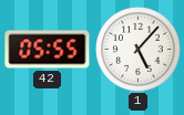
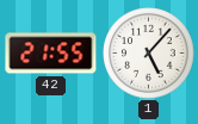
42: 05:55 -> 21:55 (51, 54)
